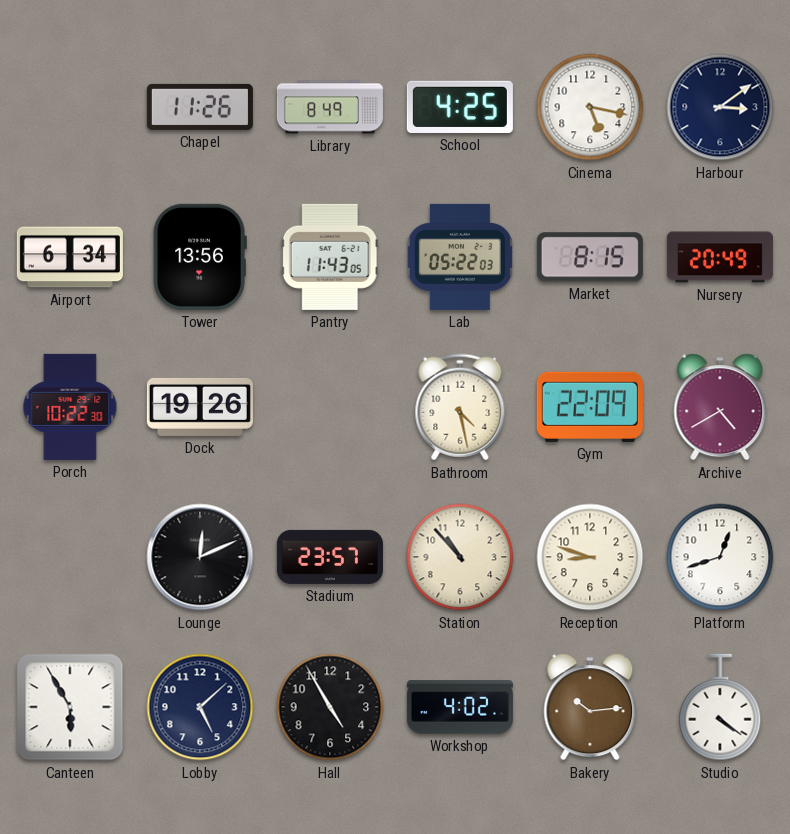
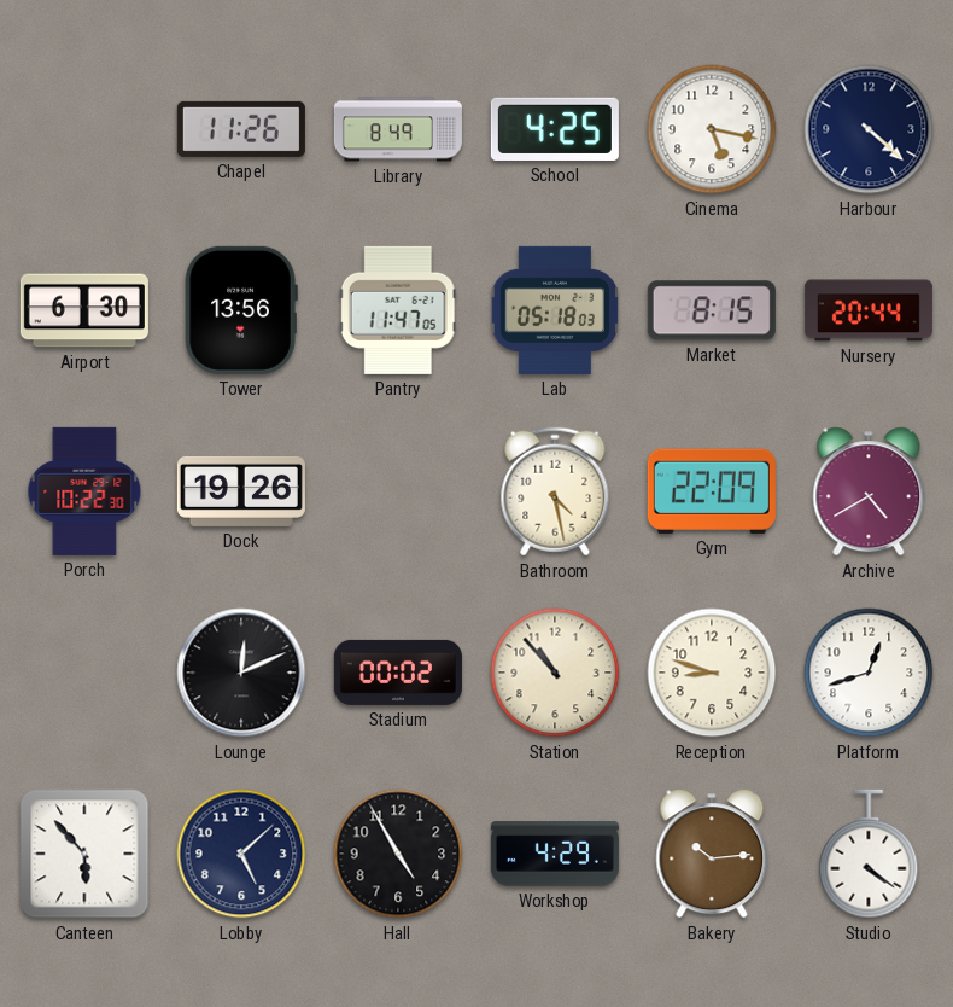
Harbour: 3:09 -> 4:22 (869, 129)
Airport: 6:34 -> 6:30 (84, 310)
Pantry: 11:43 -> 11:47 (398, 310)
Lab: 05:22 -> 05:18 (554, 310)
Nursery: 20:49 -> 20:44 (869, 310)
Stadium: 23:57 -> 00:02 (398, 673)
Canteen: 5:55 -> 5:53 (84, 854)
Workshop: 4:02 -> 4:29 (555, 854)
